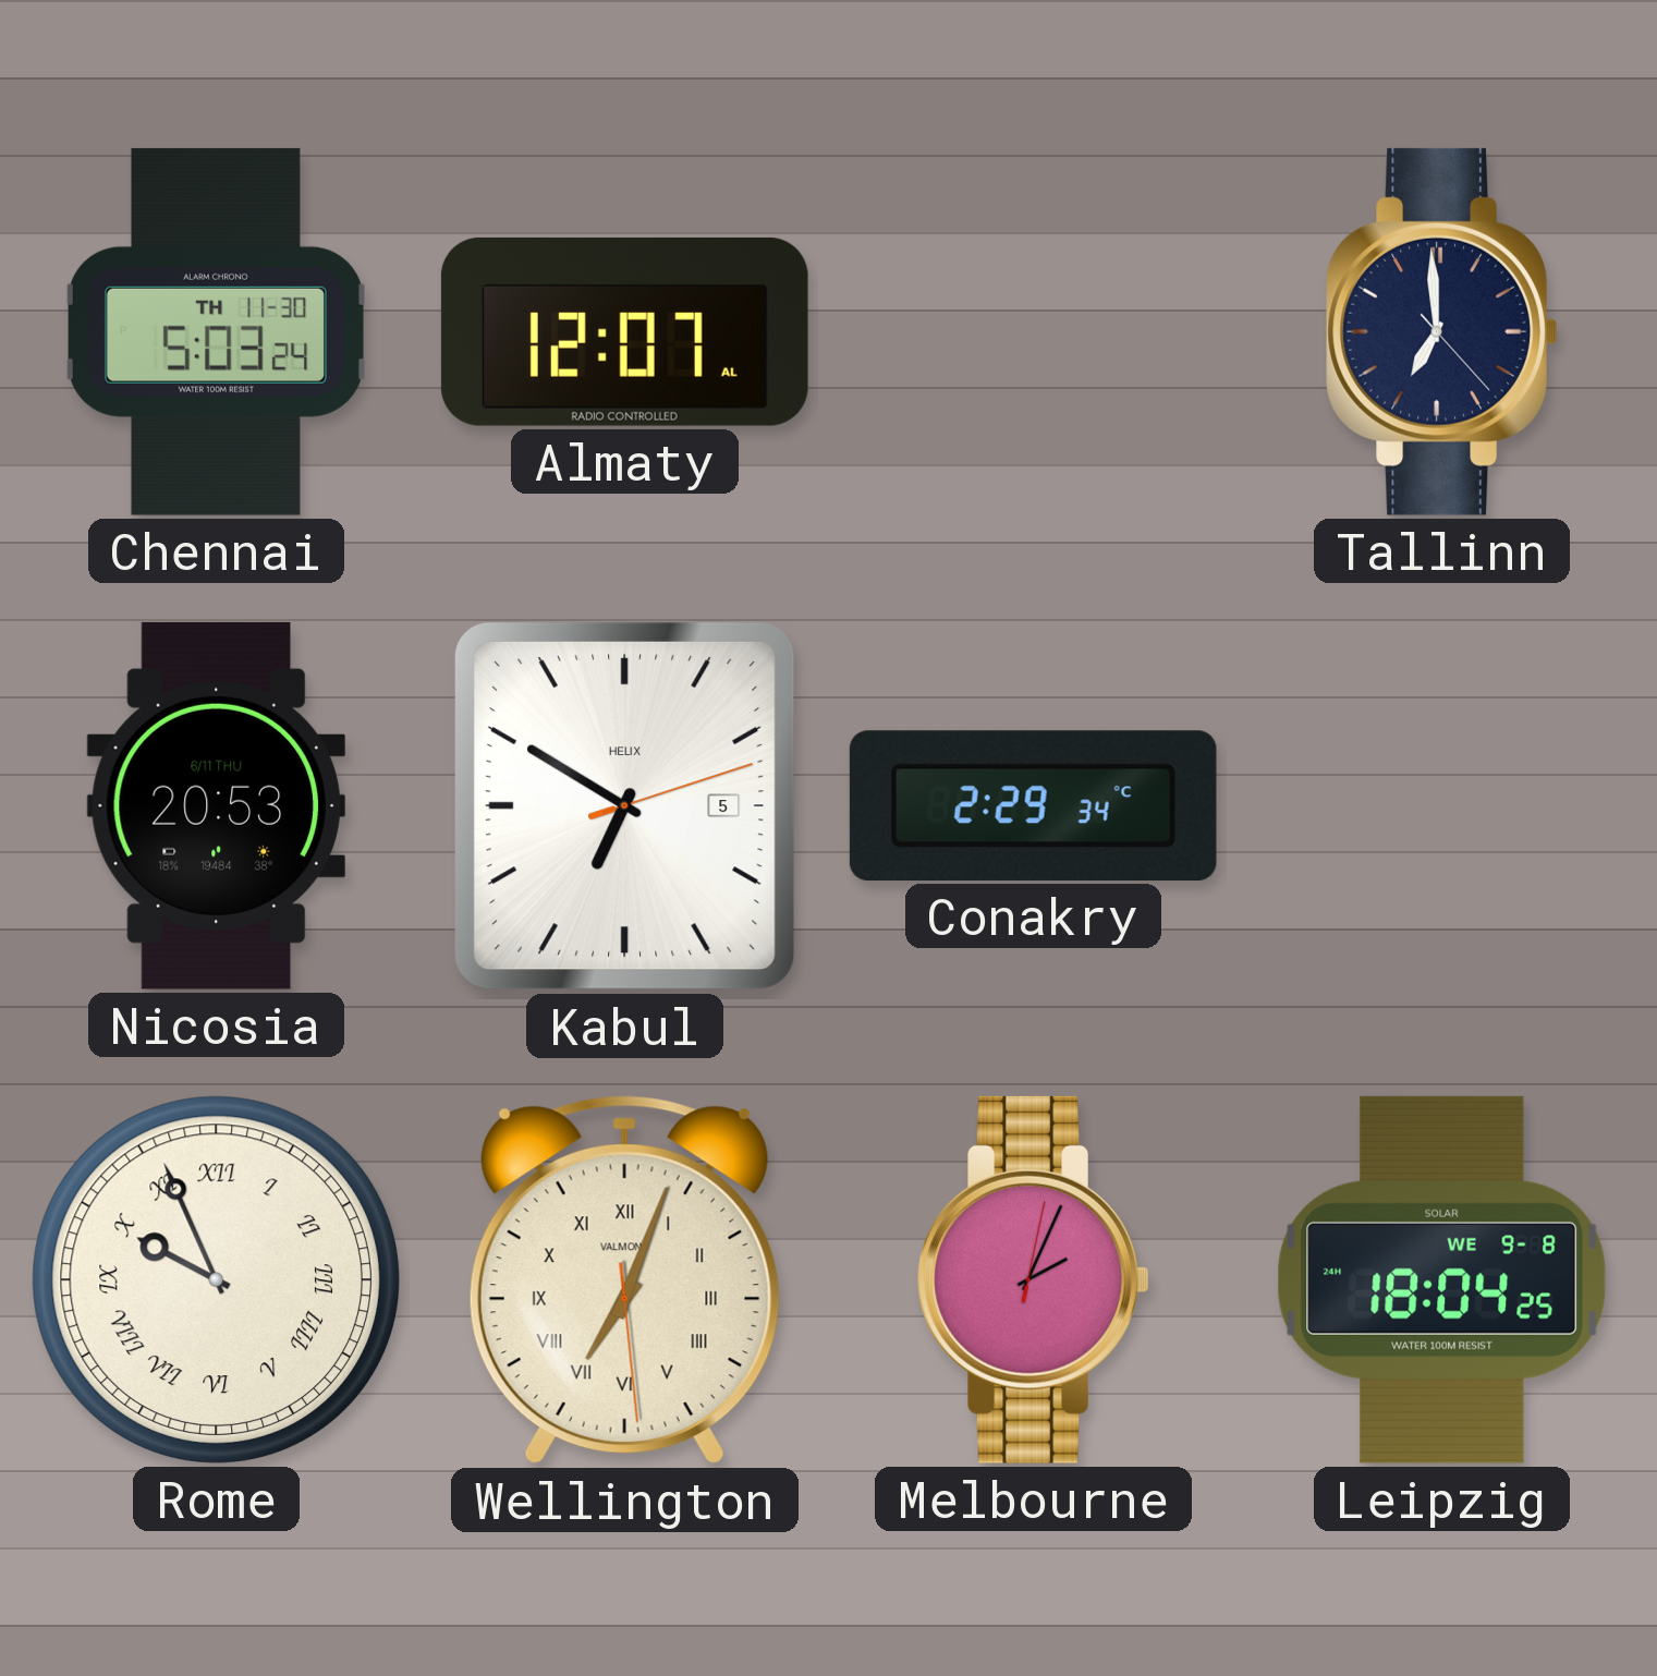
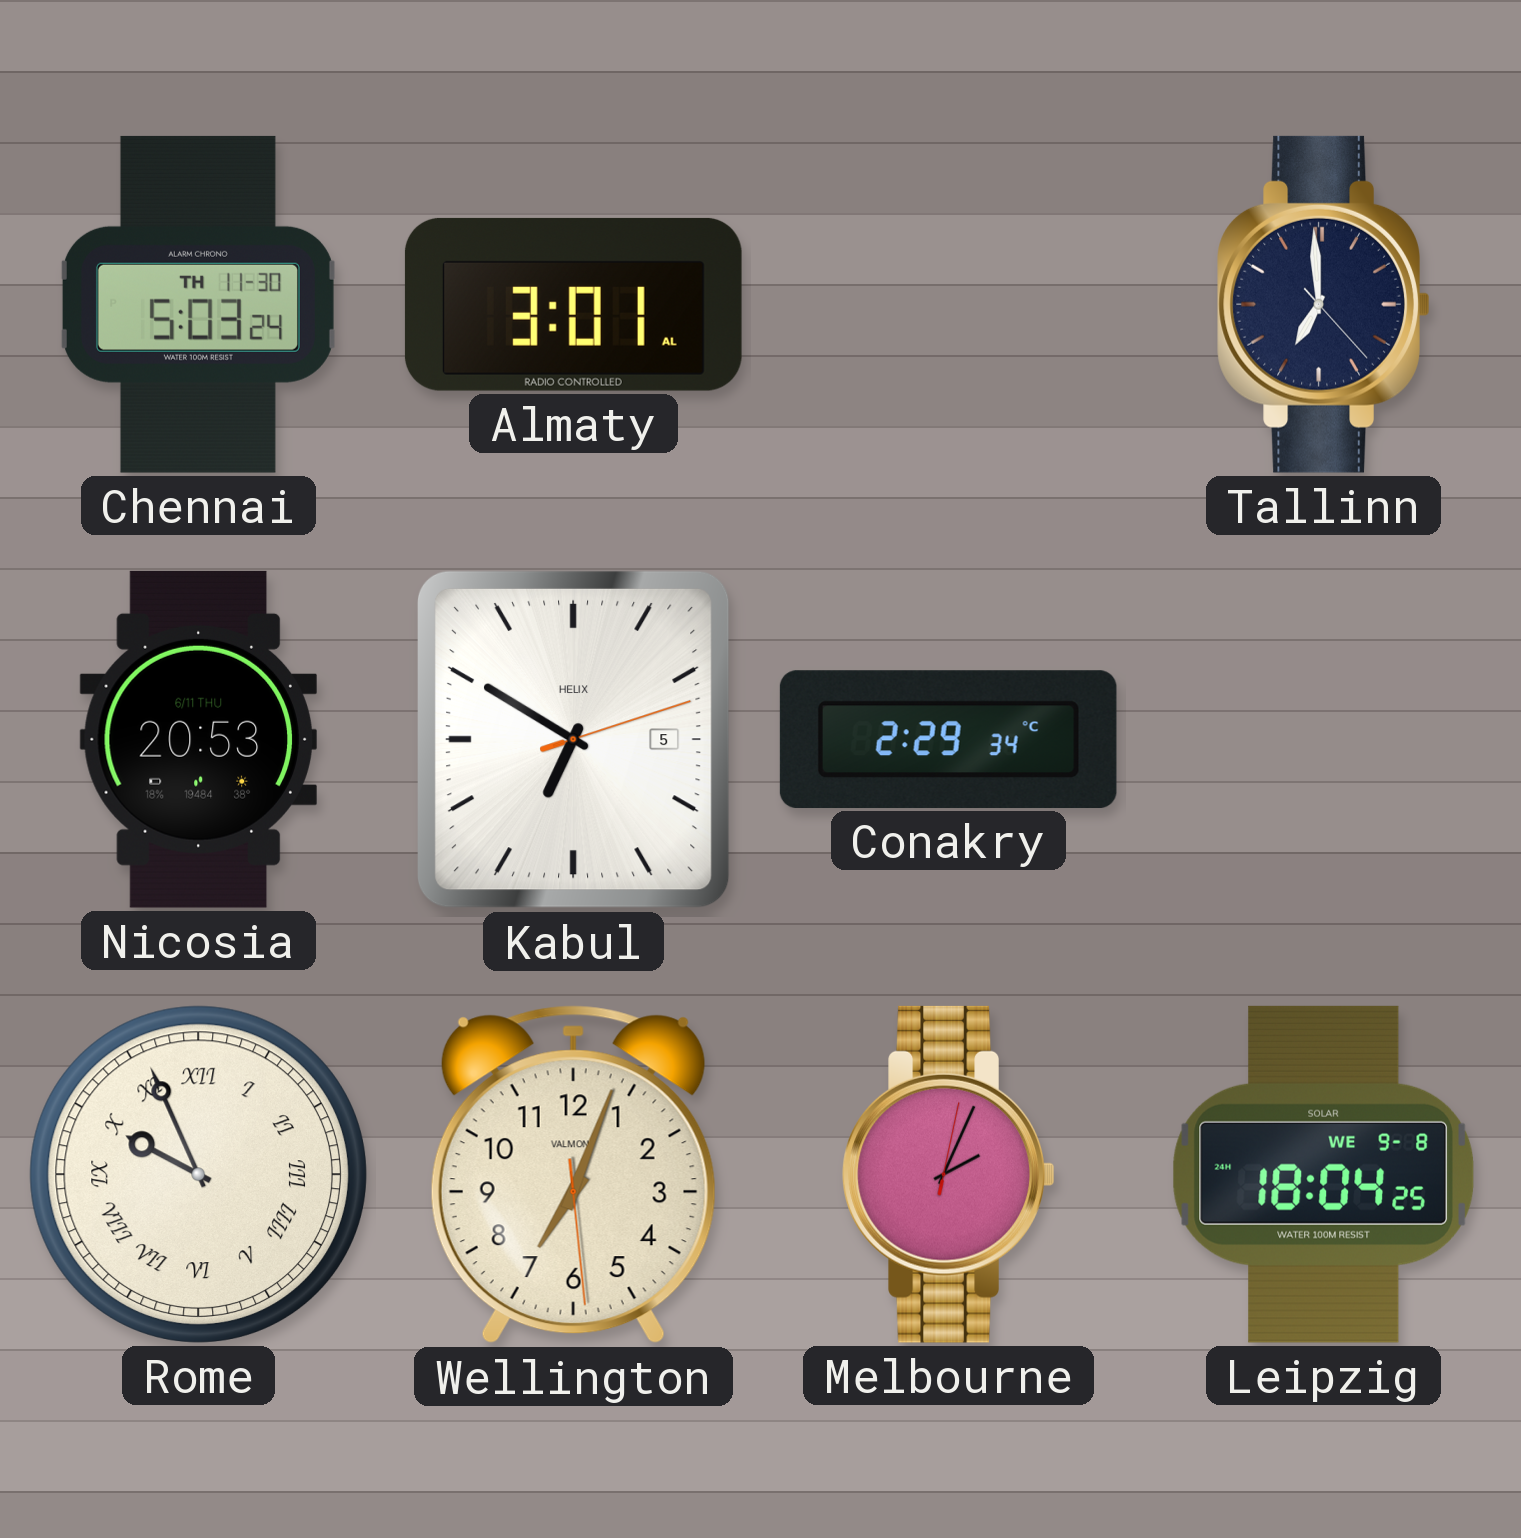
Almaty: 12:07 -> 3:01 (573, 304)
Wellington numerals: Roman -> Arabic (573, 1175)
